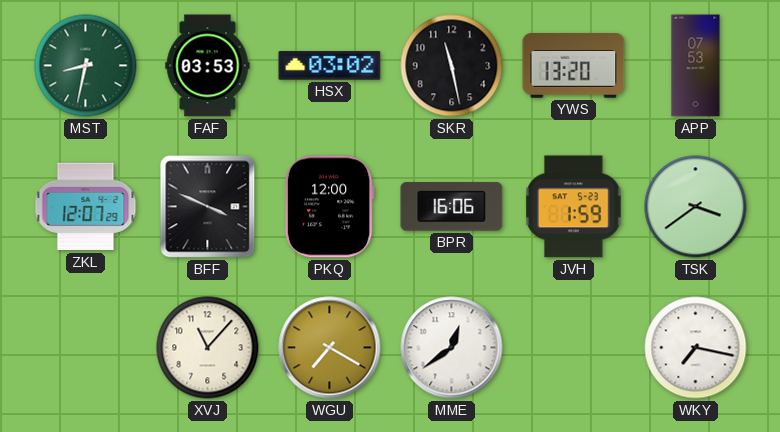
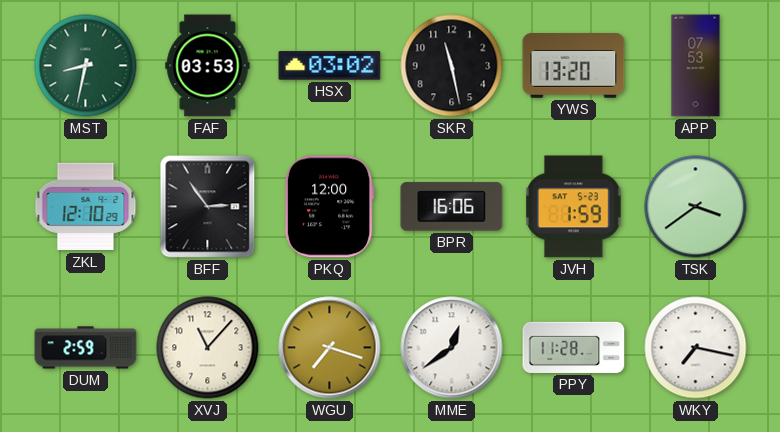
ZKL: 12:07 -> 12:10 (86, 207)
BFF: 3:49 -> 2:54 (208, 207)
DUM: none -> 2:59 (86, 348)
WGU: 7:20 -> 7:18 (330, 348)
PPY: none -> 11:28 (574, 347)
